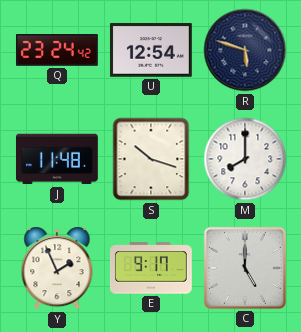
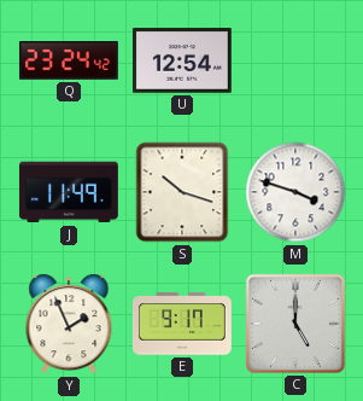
R: 5:48 -> none (245, 50)
J: 11:48 -> 11:49 (69, 192)
M: 8:00 -> 3:48 (295, 192)
